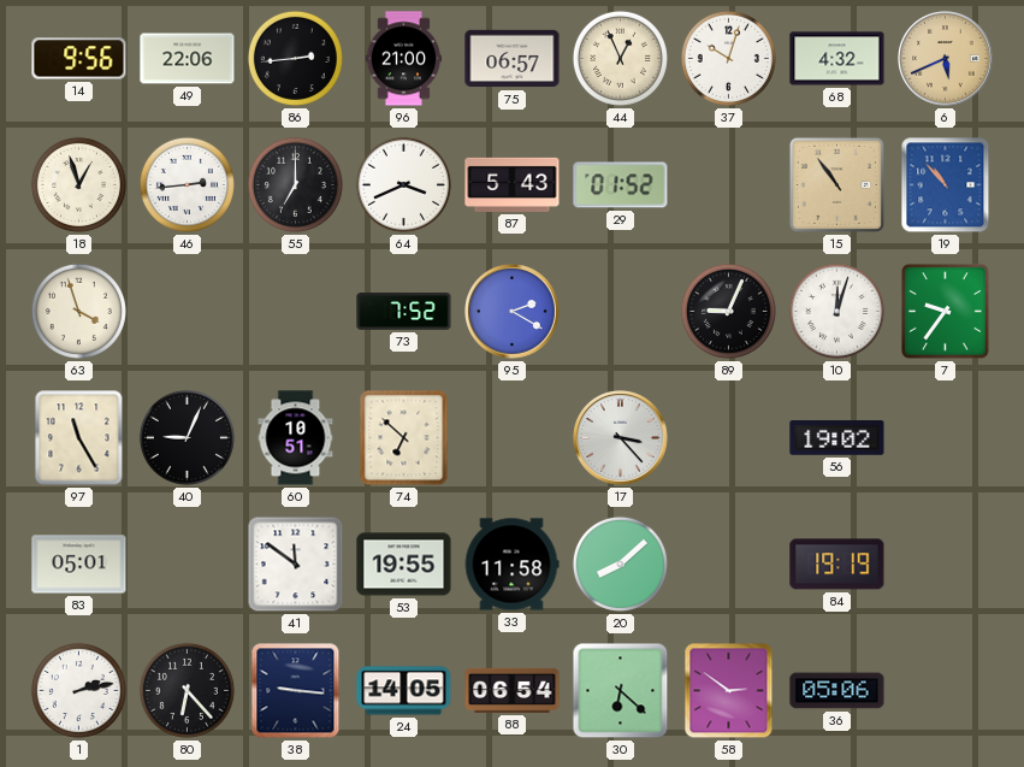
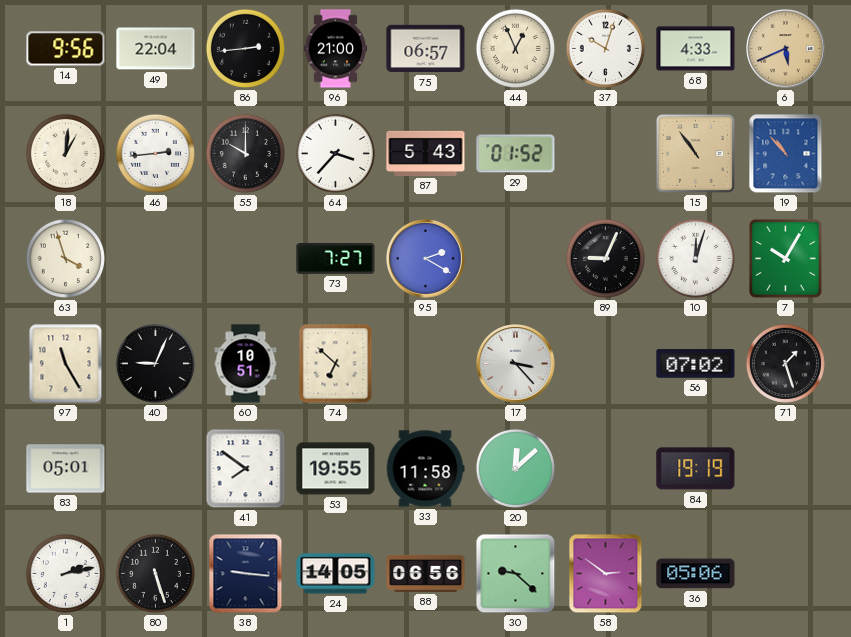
49: 22:06 -> 22:04 (156, 49)
68: 4:32 -> 4:33 (696, 49)
18: 12:57 -> 1:01 (65, 153)
55: 7:00 -> 10:00 (245, 153)
64: 3:41 -> 3:37 (335, 153)
73: 7:52 -> 7:27 (336, 259)
7: 9:36 -> 10:05 (786, 259)
56: 19:02 -> 07:02 (696, 364)
71: none -> 1:27 (785, 363)
41: 11:51 -> 7:51 (246, 469)
20: 8:08 -> 12:08 (515, 468)
80: 6:23 -> 5:27 (155, 573)
88: 06:54 -> 06:56 (426, 573)
30: 6:22 -> 9:22 (516, 574)
